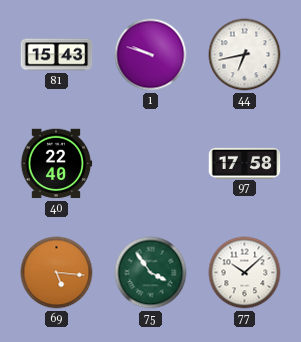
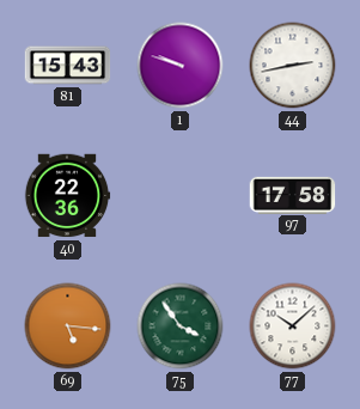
44: 6:43 -> 2:43 (293, 66)
40: 22:40 -> 22:36 (67, 196)
